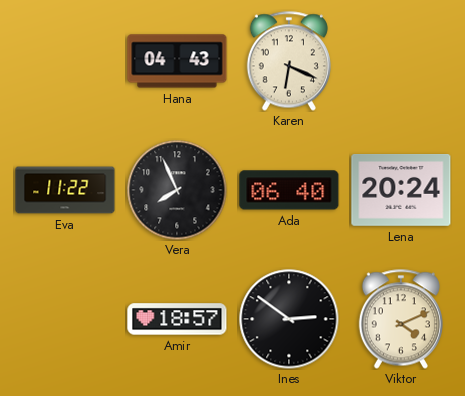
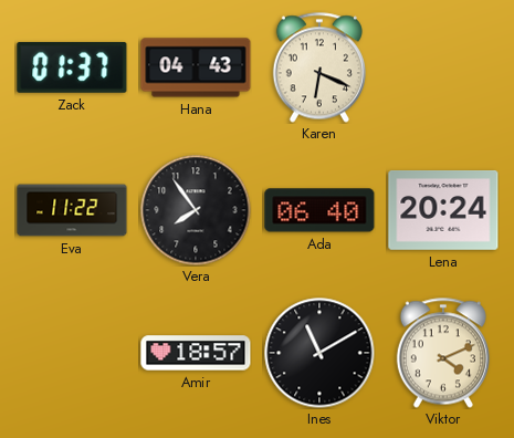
Zack: none -> 01:37 (72, 67)
Vera: 7:56 -> 7:54 (196, 210)
Ines: 2:51 -> 11:10 (319, 353)
